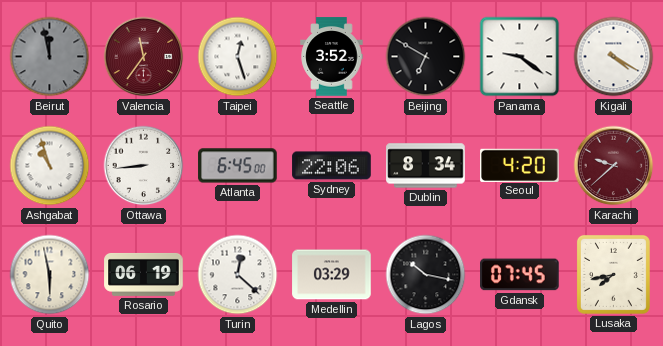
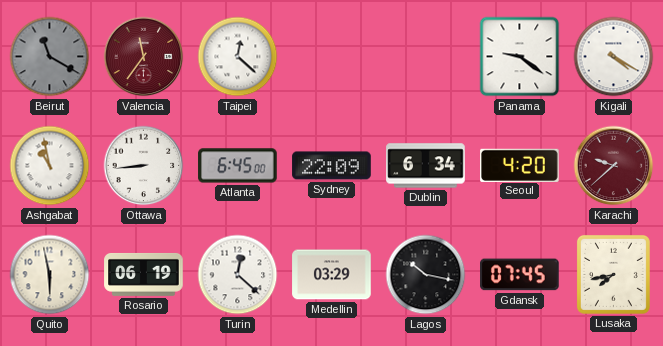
Beirut: 11:58 -> 11:20 (50, 57)
Taipei: 12:27 -> 12:22 (238, 57)
Seattle: 3:52 -> none (332, 57)
Beijing: 6:50 -> none (426, 57)
Ashgabat: 10:57 -> 10:58 (50, 166)
Sydney: 22:06 -> 22:09 (332, 166)
Dublin: 8:34 -> 6:34 (426, 166)
